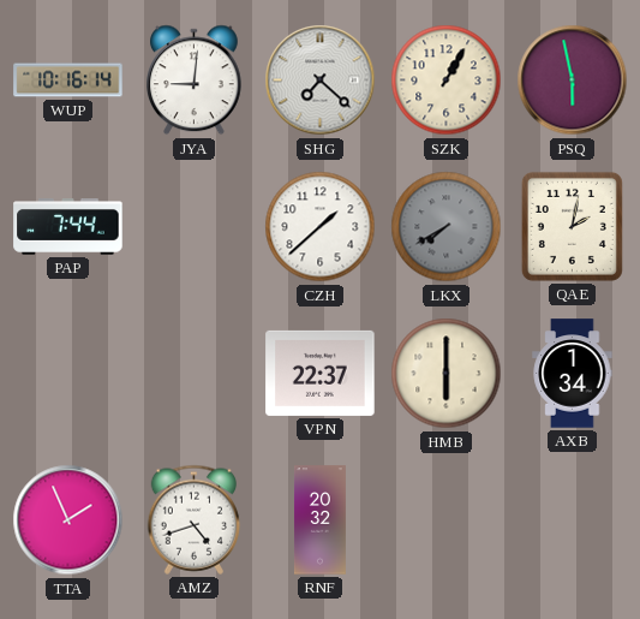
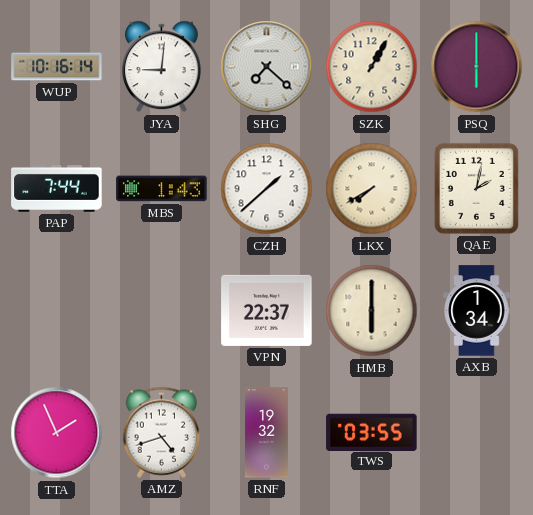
PSQ: 5:58 -> 6:00 (477, 67)
MBS: none -> 1:43 (162, 189)
LKX dial: grey -> cream (372, 189)
RNF: 20:32 -> 19:32 (266, 433)
TWS: none -> 03:55 (372, 432)
